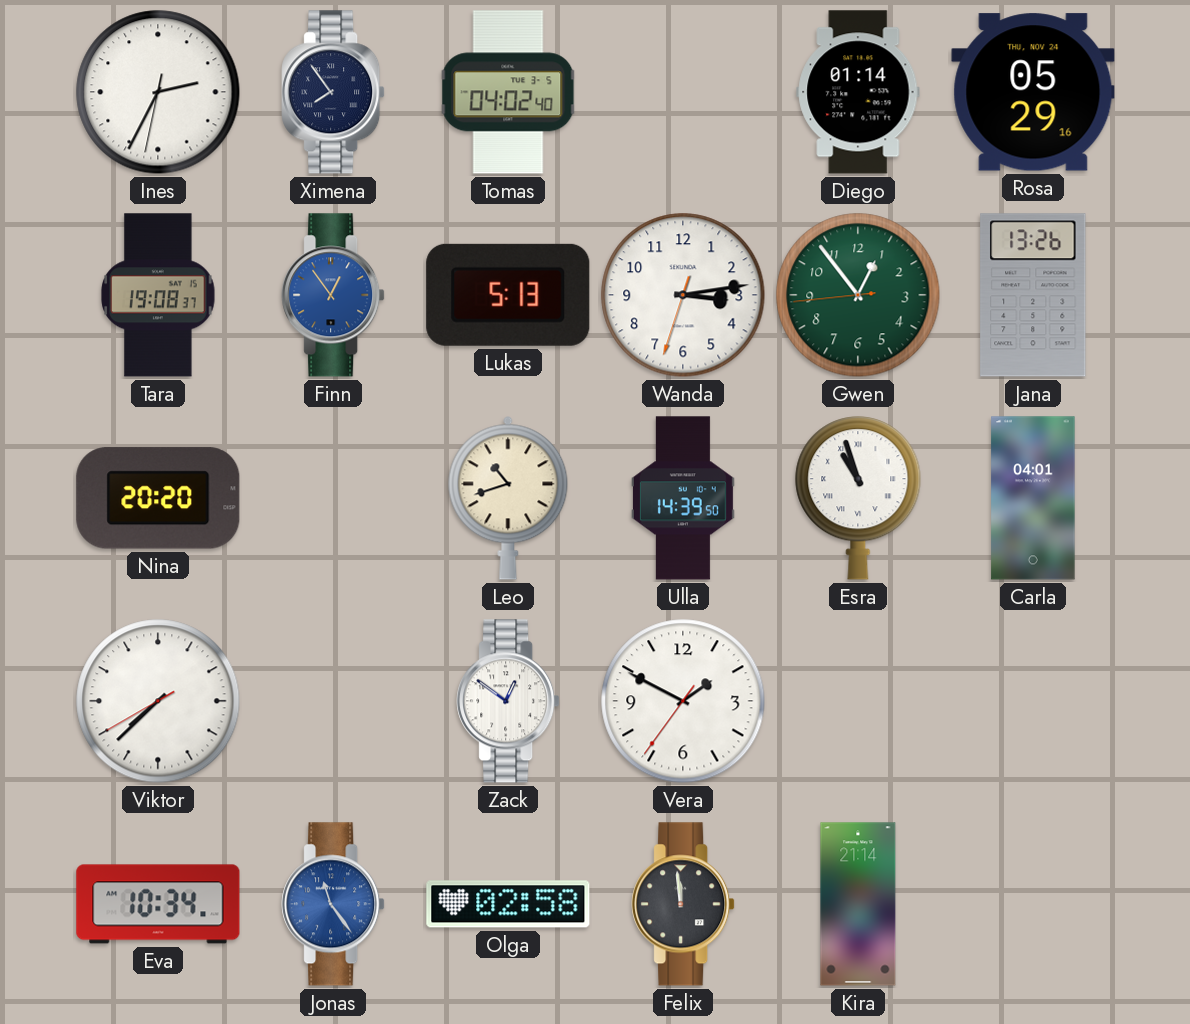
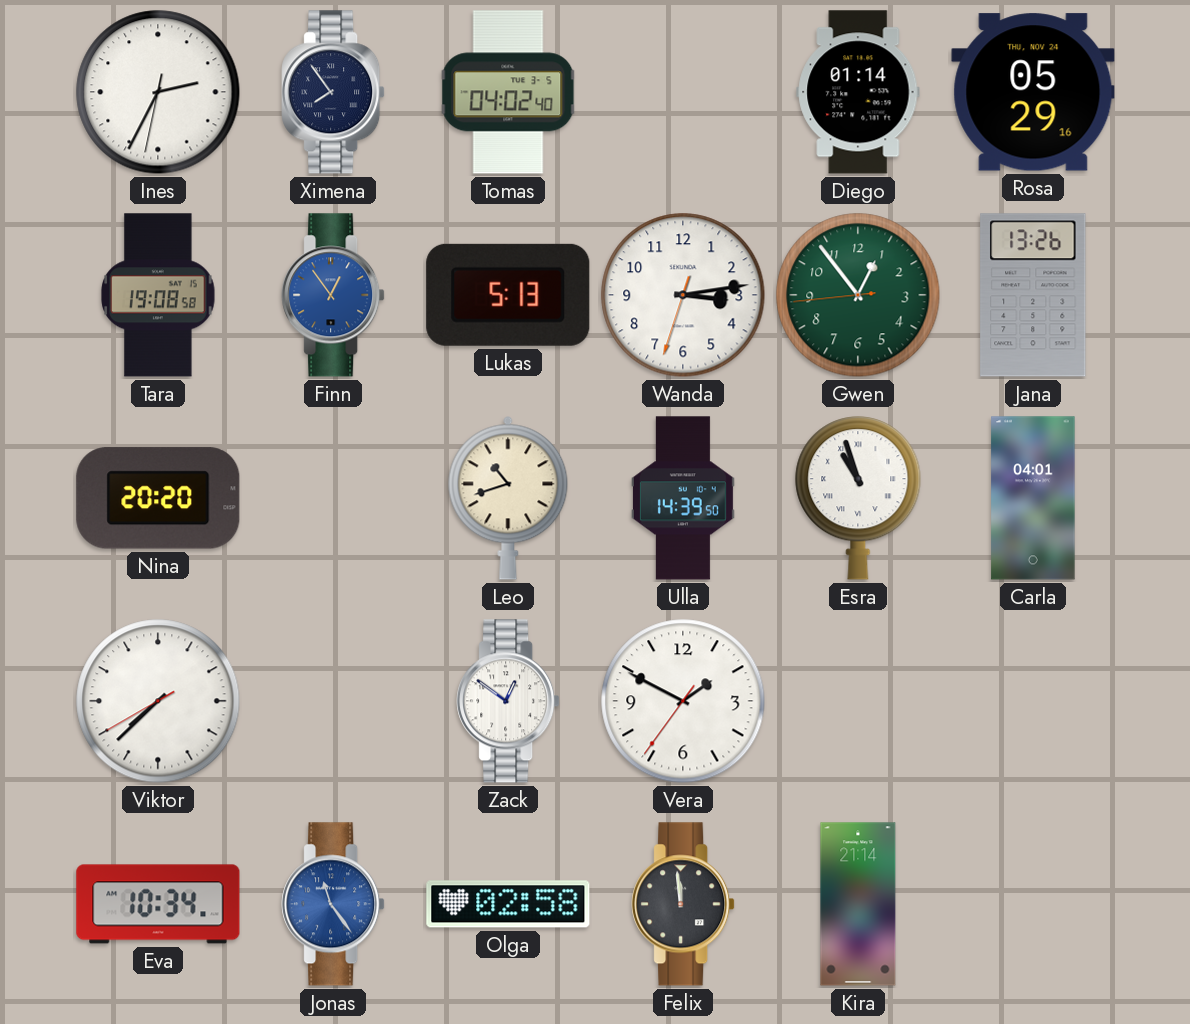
Tara: 19:08:37 -> 19:08:58 (158, 295)
